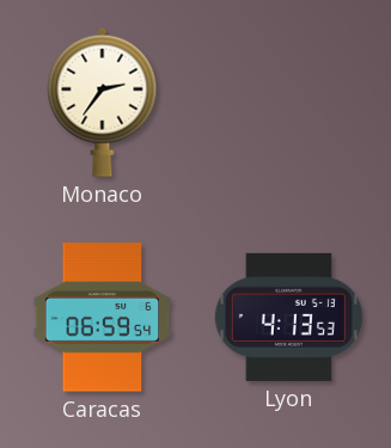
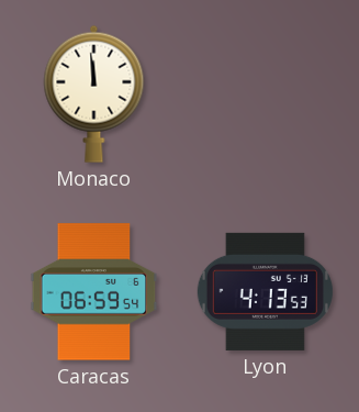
Monaco: 2:36 -> 11:59 (94, 93)
